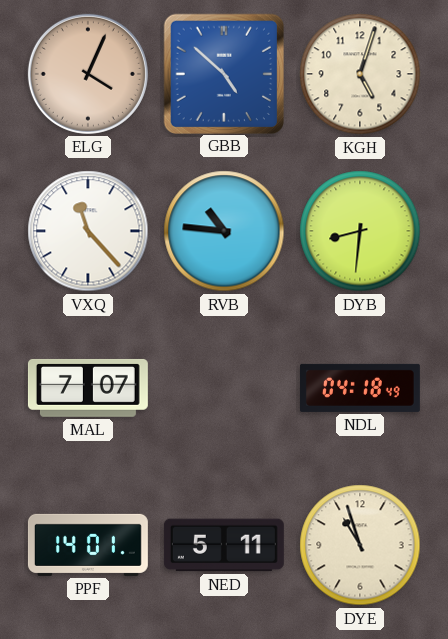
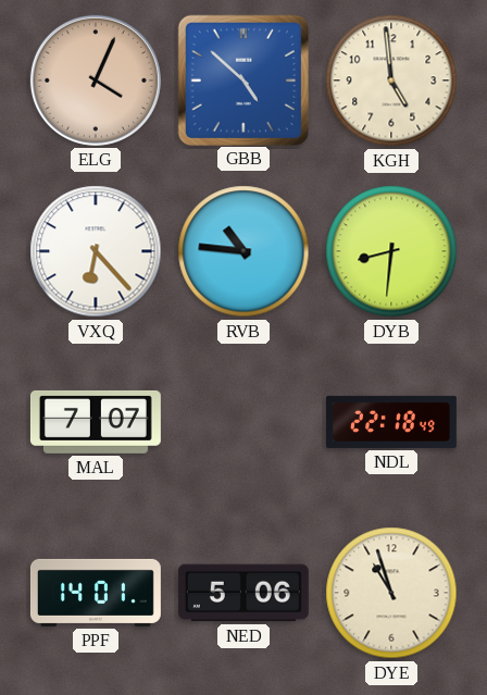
KGH: 5:03 -> 4:59 (391, 80)
VXQ: 11:23 -> 6:23 (96, 251)
NDL: 04:18 -> 22:18 (391, 422)
NED: 5:11 -> 5:06 (243, 593)
